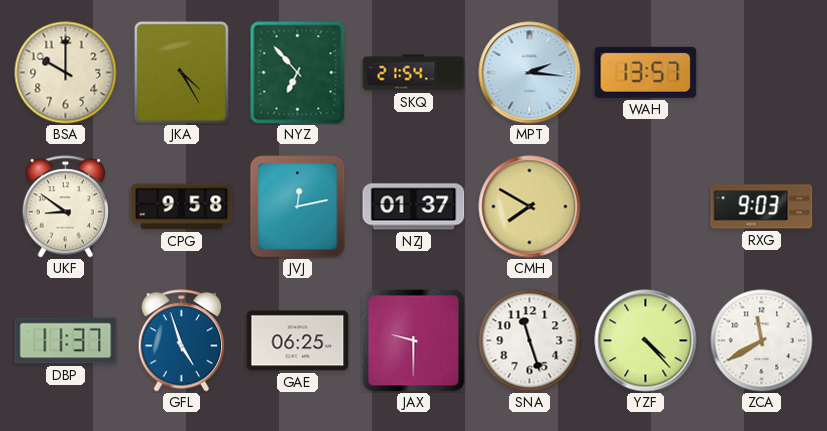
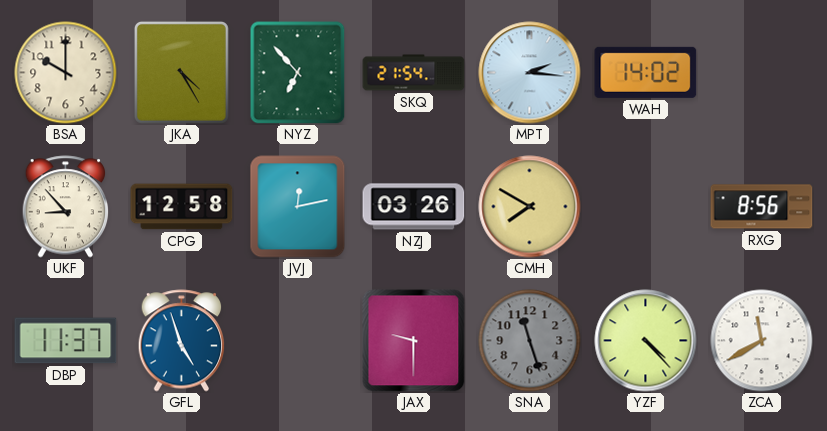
WAH: 13:57 -> 14:02 (646, 72)
UKF: 8:51 -> 8:53 (66, 207)
CPG: 9:58 -> 12:58 (182, 207)
NZJ: 01:37 -> 03:26 (414, 207)
RXG: 9:03 -> 8:56 (762, 207)
GAE: 06:25 -> none (298, 341)
SNA dial: white -> grey (530, 341)
